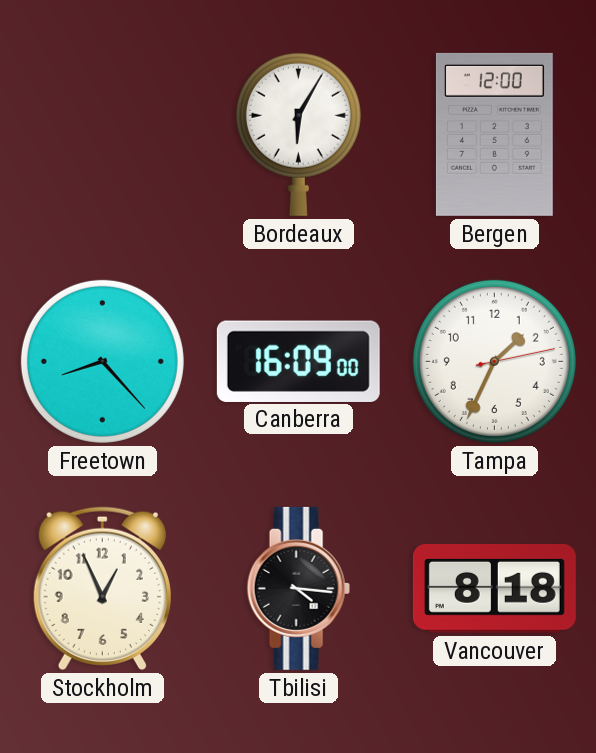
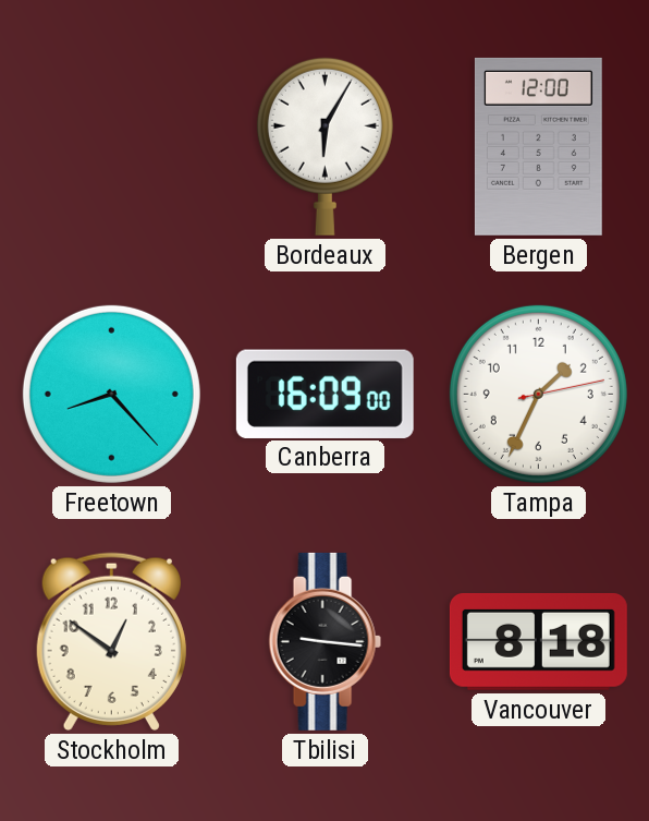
Stockholm: 12:56 -> 12:51 (111, 641)
Tbilisi: 4:16 -> 9:16 (324, 641)
